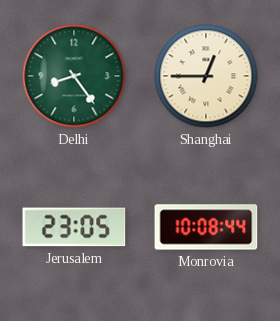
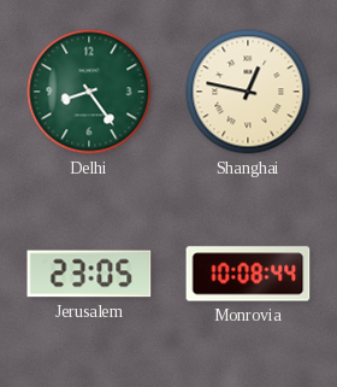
Shanghai: 12:45 -> 12:47 (248, 92)
